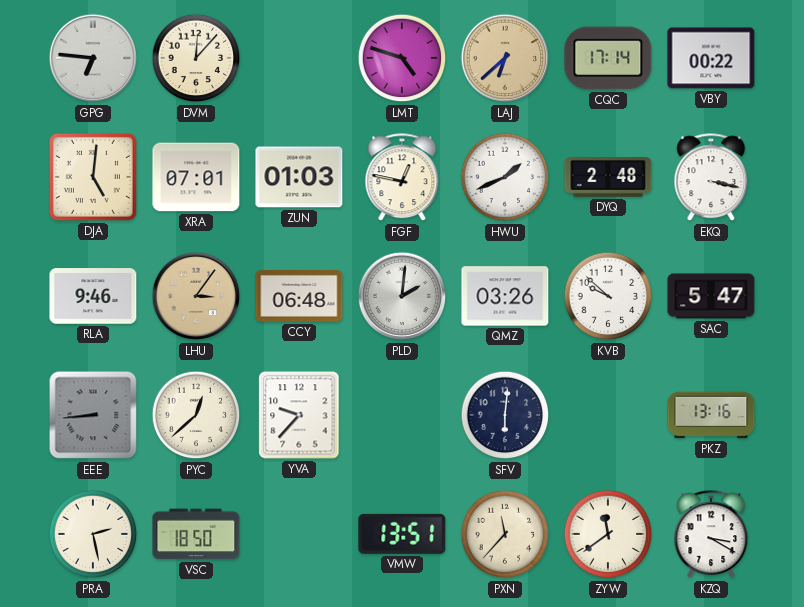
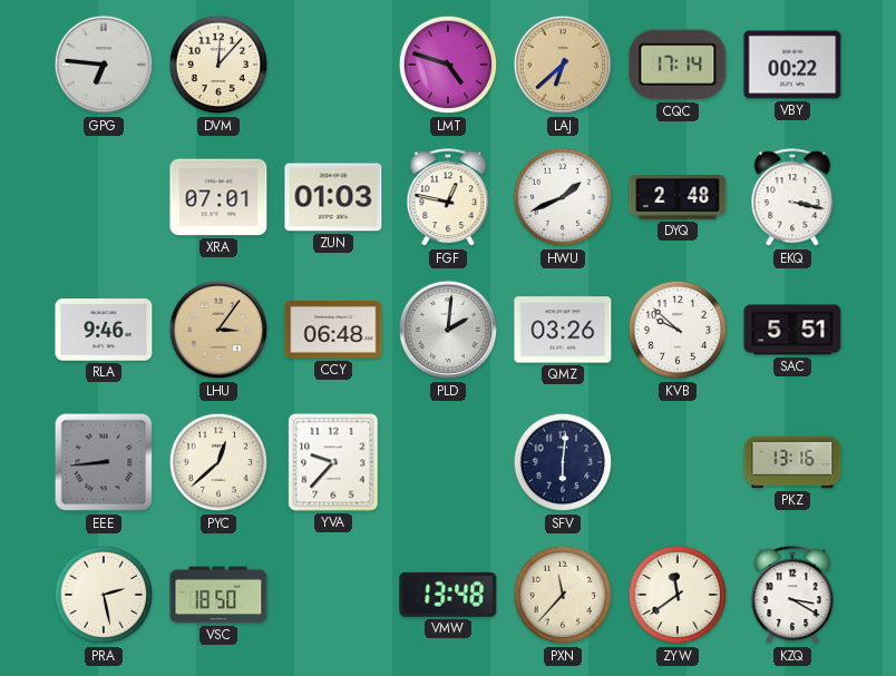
DJA: 5:01 -> none (93, 177)
SAC: 5:47 -> 5:51 (792, 330)
VMW: 13:51 -> 13:48 (448, 595)
